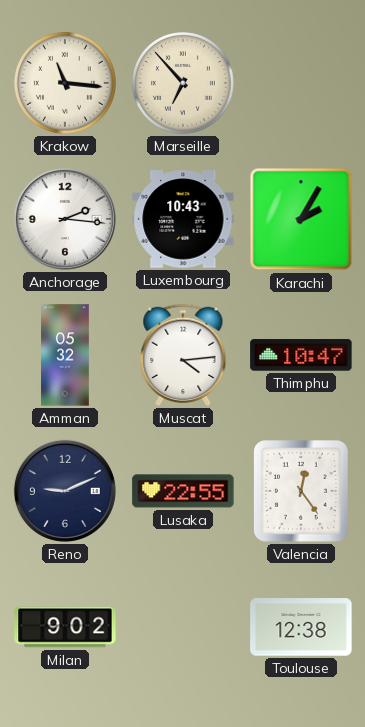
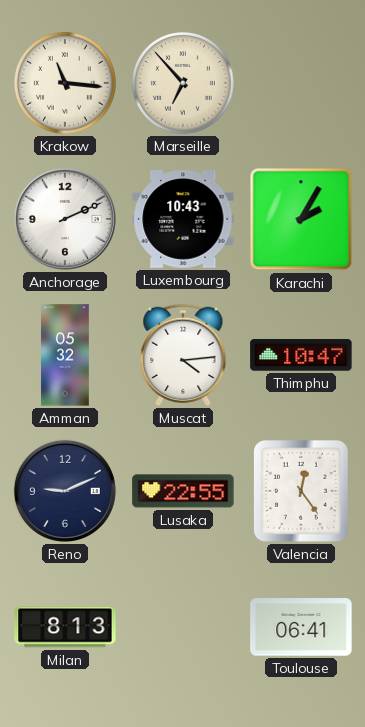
Anchorage: 2:16 -> 2:11 (65, 219)
Milan: 9:02 -> 8:13 (65, 627)
Toulouse: 12:38 -> 06:41 (301, 627)
